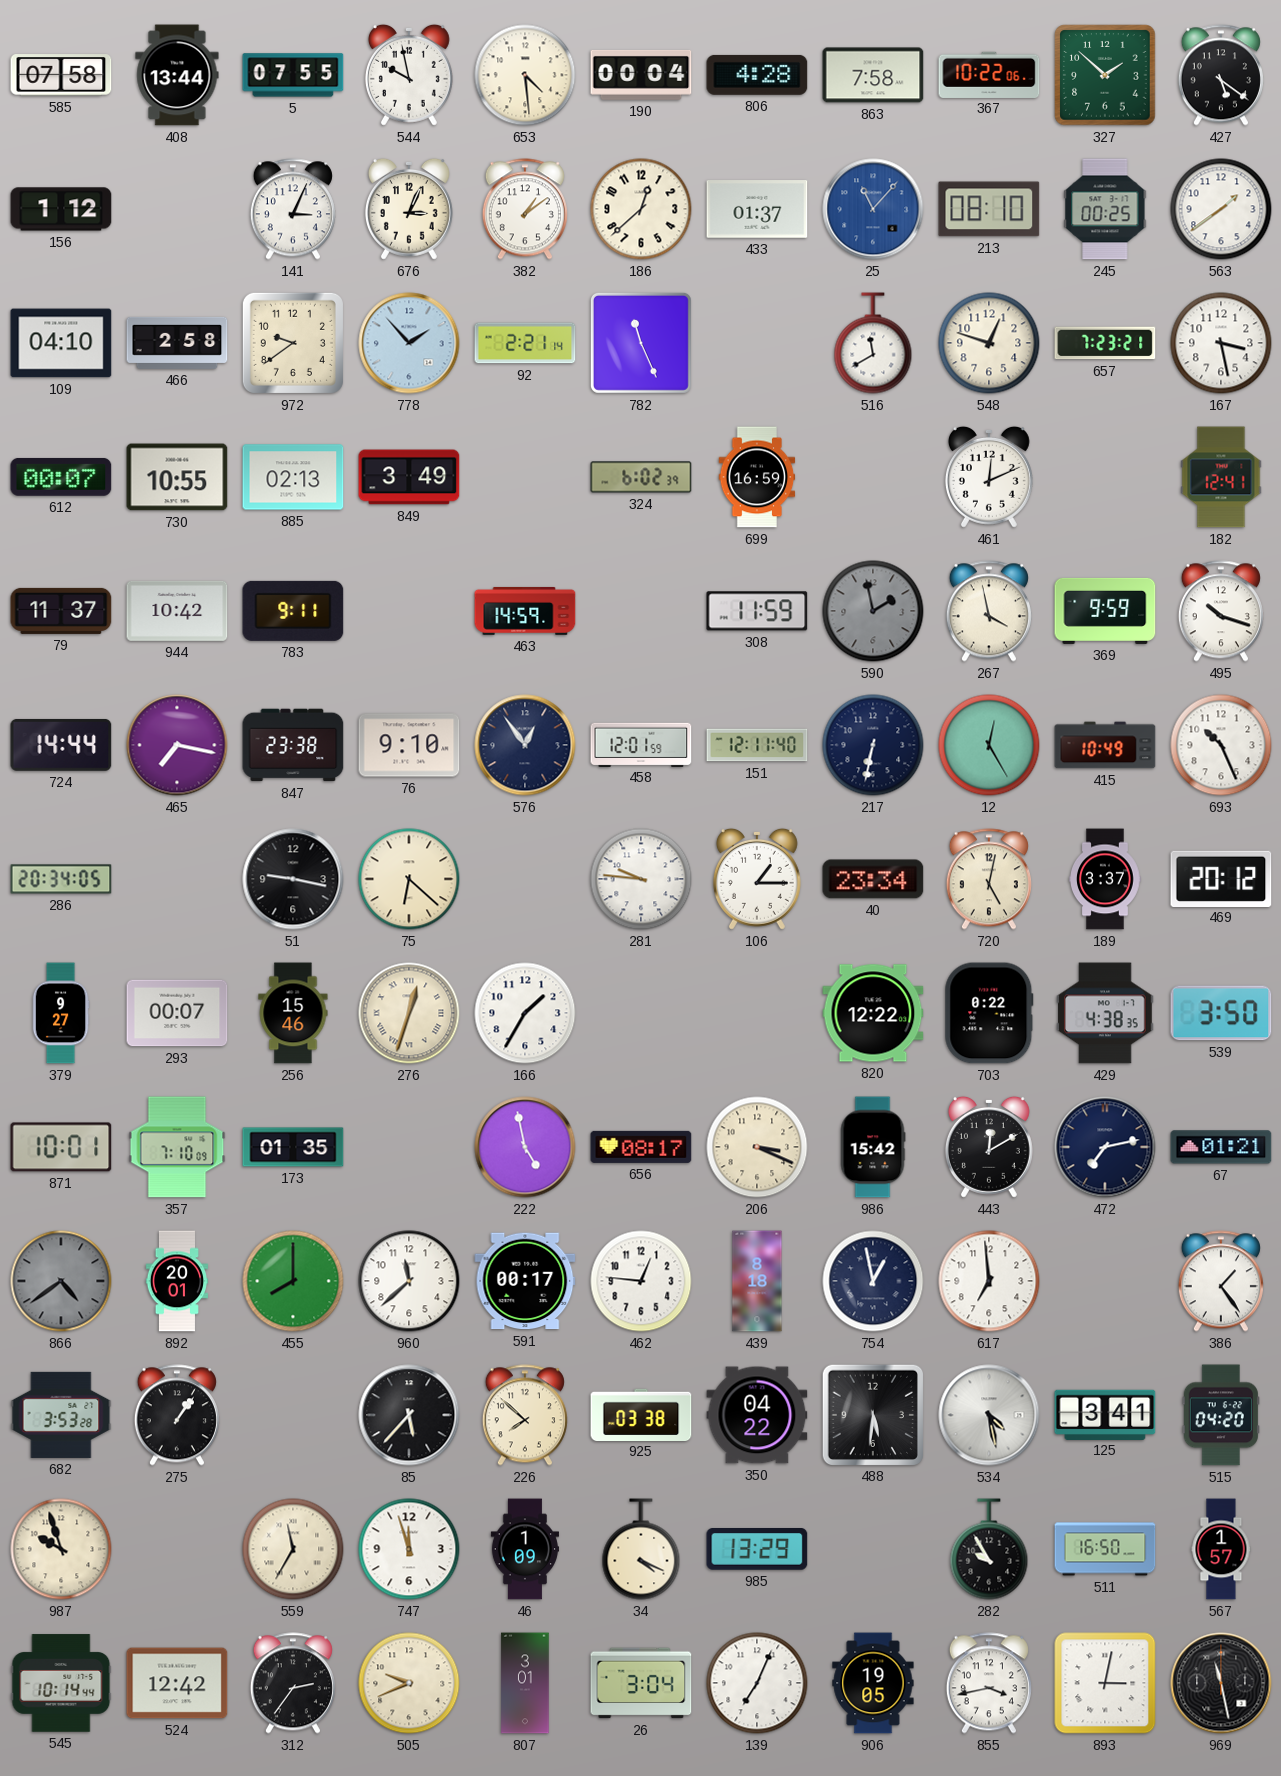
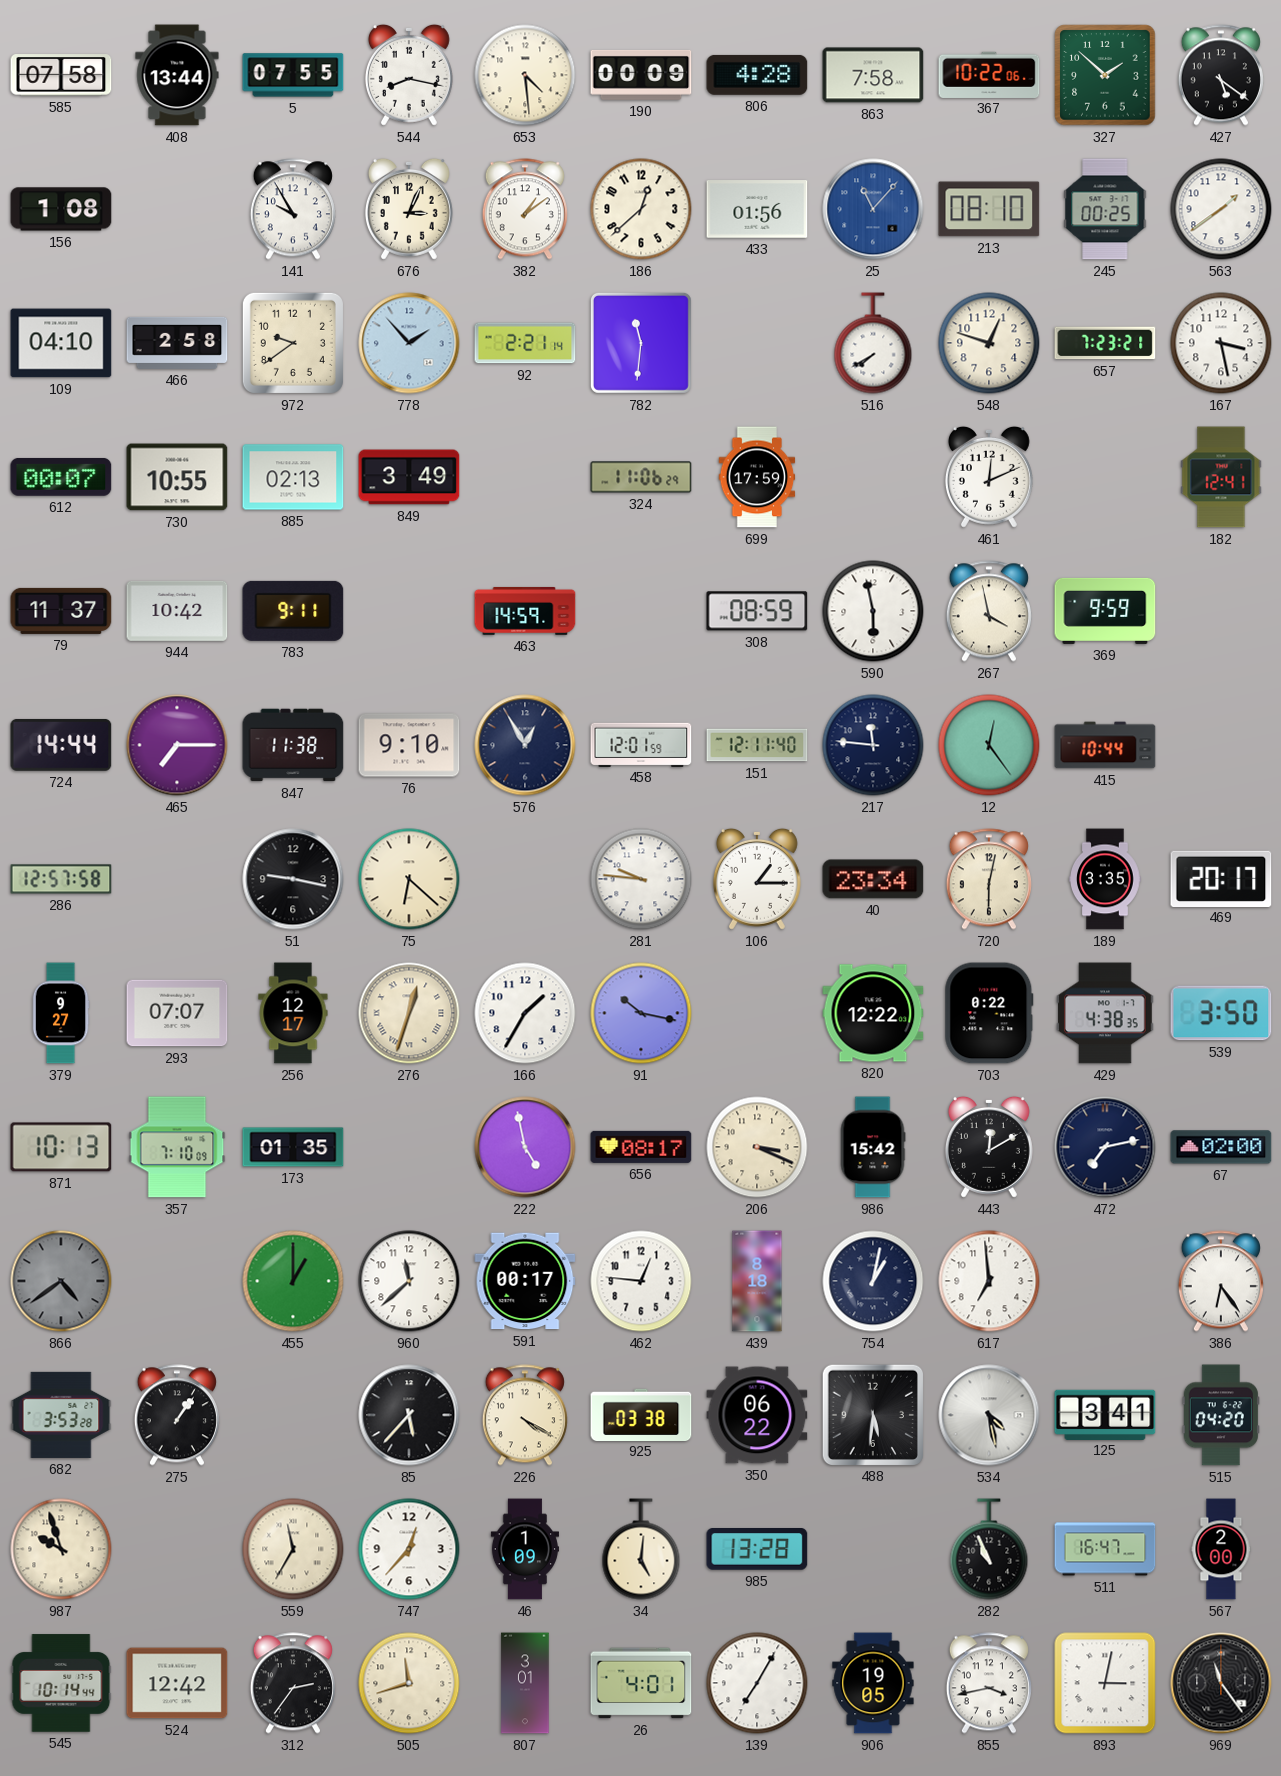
544: 9:58 -> 8:17 (409, 75)
190: 00:04 -> 00:09 (641, 75)
156: 1:12 -> 1:08 (61, 209)
141: 3:04 -> 9:55 (293, 209)
433: 01:37 -> 01:56 (757, 209)
782: 11:26 -> 11:31 (641, 343)
516: 11:40 -> 7:40 (873, 343)
324: 6:02 -> 11:06 (641, 477)
699: 16:59 -> 17:59 (757, 477)
308: 11:59 -> 08:59 (757, 611)
590: 1:58 -> 5:58 (873, 611)
590 dial: grey -> white (873, 611)
495: 10:18 -> none (1221, 611)
465: 7:17 -> 7:15 (177, 745)
847: 23:38 -> 11:38 (293, 745)
576: 12:54 -> 12:55 (525, 745)
217: 6:32 -> 11:46 (873, 745)
12: 12:25 -> 12:24 (989, 745)
415: 10:49 -> 10:44 (1105, 745)
693: 10:26 -> none (1221, 745)
286: 20:34 -> 12:57 (61, 879)
720: 5:02 -> 6:02 (989, 879)
189: 3:37 -> 3:35 (1106, 879)
469: 20:12 -> 20:17 (1221, 878)
293: 00:07 -> 07:07 (177, 1013)
256: 15:46 -> 12:17 (293, 1013)
91: none -> 10:17 (641, 1013)
871: 10:01 -> 10:13 (61, 1147)
67: 01:21 -> 02:00 (1221, 1147)
892: 20:01 -> none (177, 1281)
455: 8:00 -> 1:00 (293, 1281)
754: 12:58 -> 1:02 (873, 1281)
386: 1:24 -> 6:24 (1221, 1281)
226: 7:52 -> 4:20 (525, 1415)
350: 04:22 -> 06:22 (757, 1415)
747: 11:57 -> 12:37 (409, 1549)
34: 4:19 -> 5:01 (641, 1549)
985: 13:29 -> 13:28 (757, 1549)
282: 9:55 -> 10:56 (989, 1549)
511: 16:50 -> 16:47 (1105, 1549)
567: 1:57 -> 2:00 (1221, 1549)
505: 9:41 -> 11:42 (409, 1683)
26: 3:04 -> 4:01 (641, 1683)
139: 7:04 -> 7:05 (757, 1683)
969: 11:28 -> 11:24 (1221, 1683)
